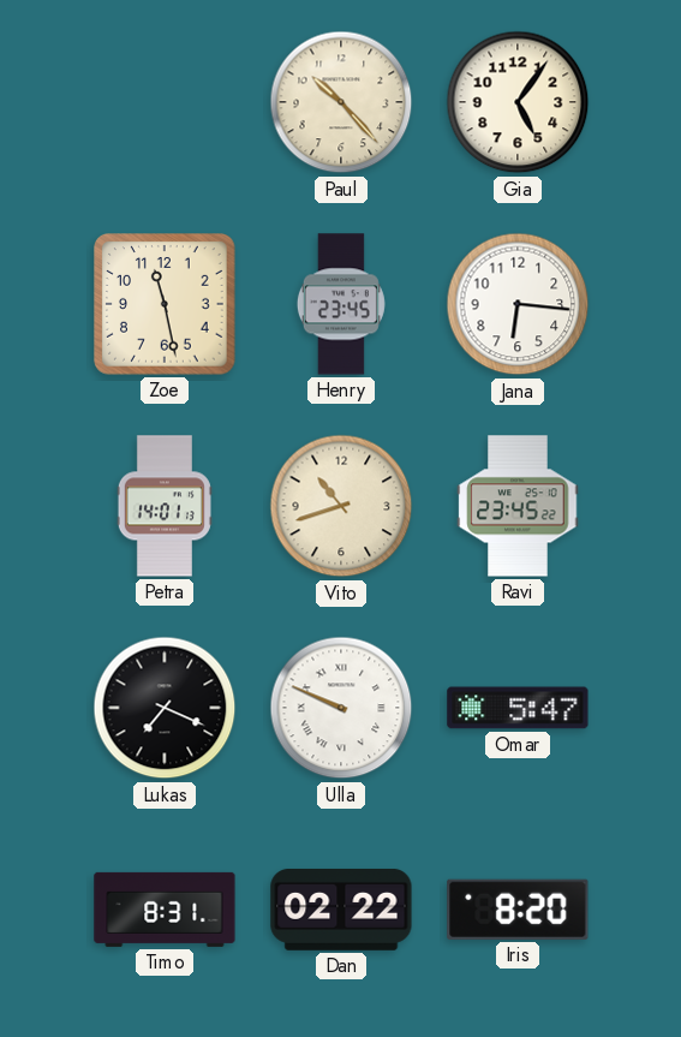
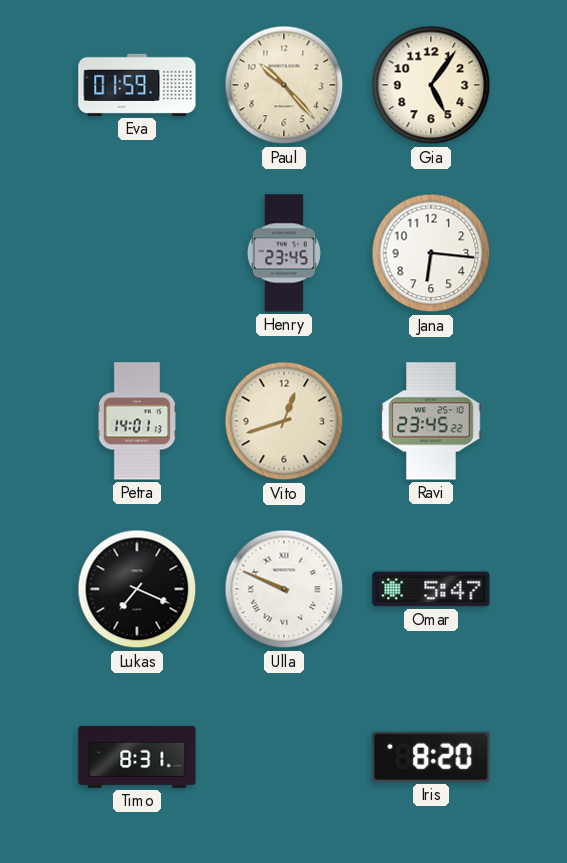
Eva: none -> 01:59 (137, 85)
Zoe: 11:28 -> none (165, 304)
Vito: 10:42 -> 12:42 (284, 421)
Dan: 02:22 -> none (341, 910)
